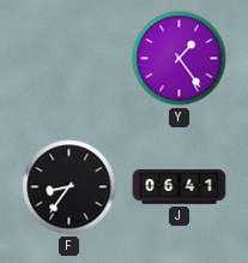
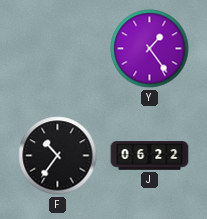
F: 8:36 -> 10:36 (58, 156)
J: 06:41 -> 06:22 (150, 156)
